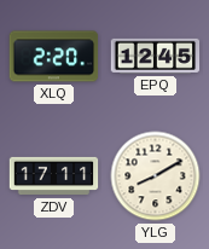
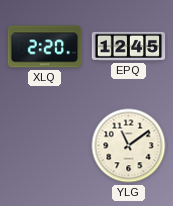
ZDV: 17:11 -> none (54, 176)
YLG: 8:10 -> 11:09 (129, 146)
